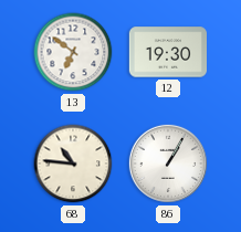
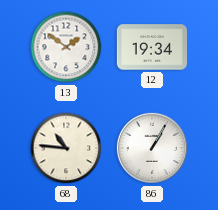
13: 6:51 -> 1:51 (66, 47)
12: 19:30 -> 19:34 (151, 47)
